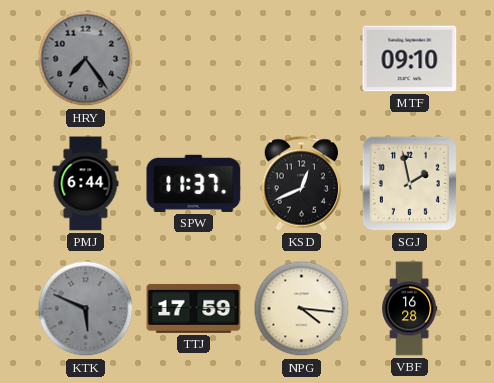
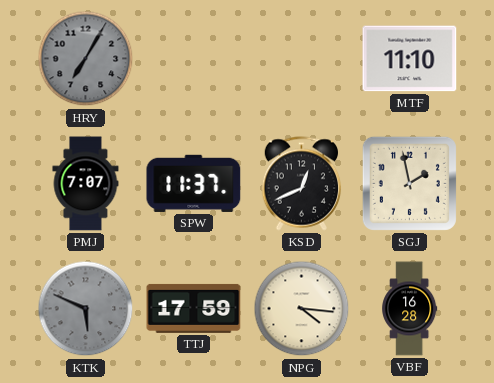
HRY: 7:24 -> 7:05 (86, 59)
MTF: 09:10 -> 11:10 (410, 59)
PMJ: 6:44 -> 7:07 (86, 184)
